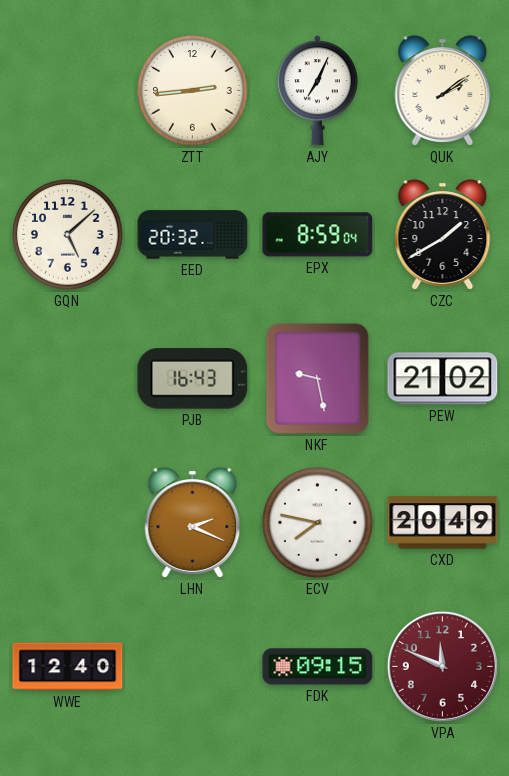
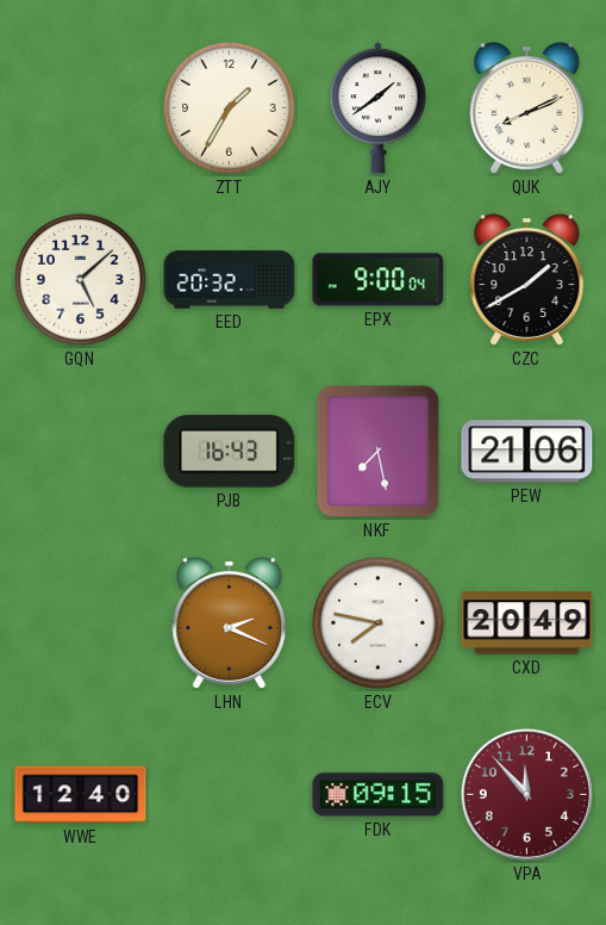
ZTT: 2:44 -> 1:35 (230, 108)
AJY: 7:04 -> 1:39 (377, 108)
QUK: 2:09 -> 8:11 (527, 108)
EPX: 8:59 -> 9:00 (379, 280)
NKF: 9:28 -> 7:28 (379, 452)
PEW: 21:02 -> 21:06 (527, 452)
VPA: 11:49 -> 11:53 (526, 794)
